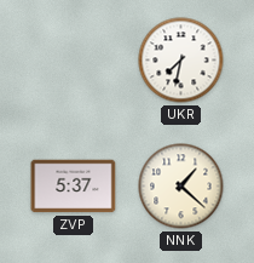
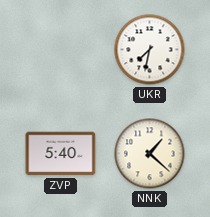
ZVP: 5:37 -> 5:40 (61, 154)
